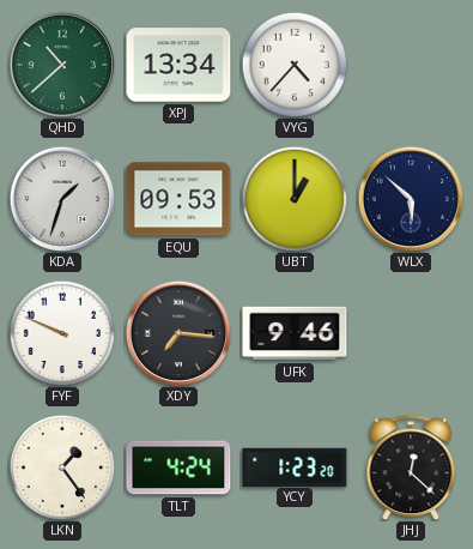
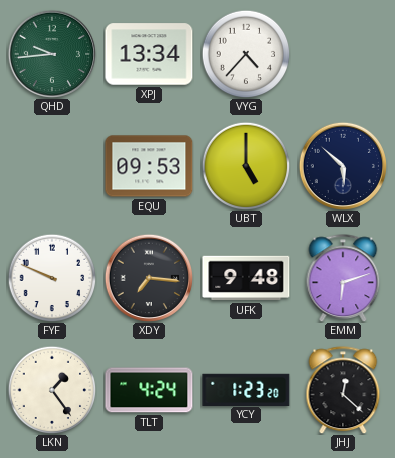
QHD: 10:38 -> 9:44 (51, 53)
KDA: 1:33 -> none (61, 198)
UBT: 1:00 -> 5:00 (246, 166)
UFK: 9:46 -> 9:48 (246, 278)
EMM: none -> 6:12 (343, 278)
